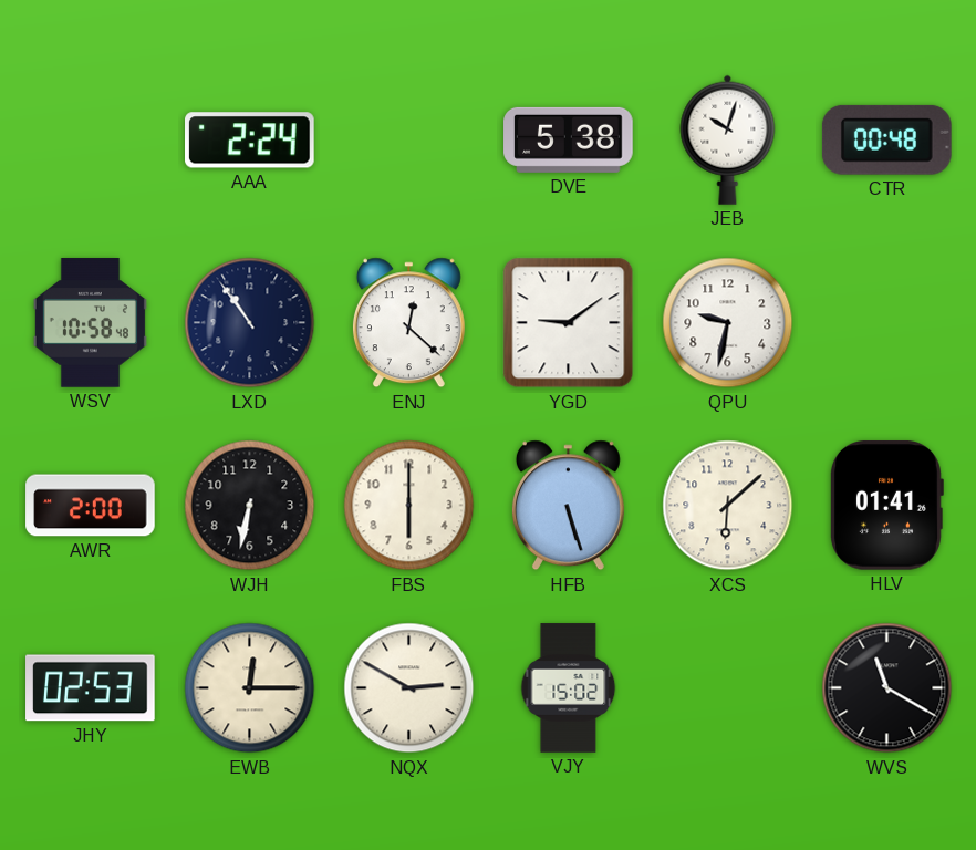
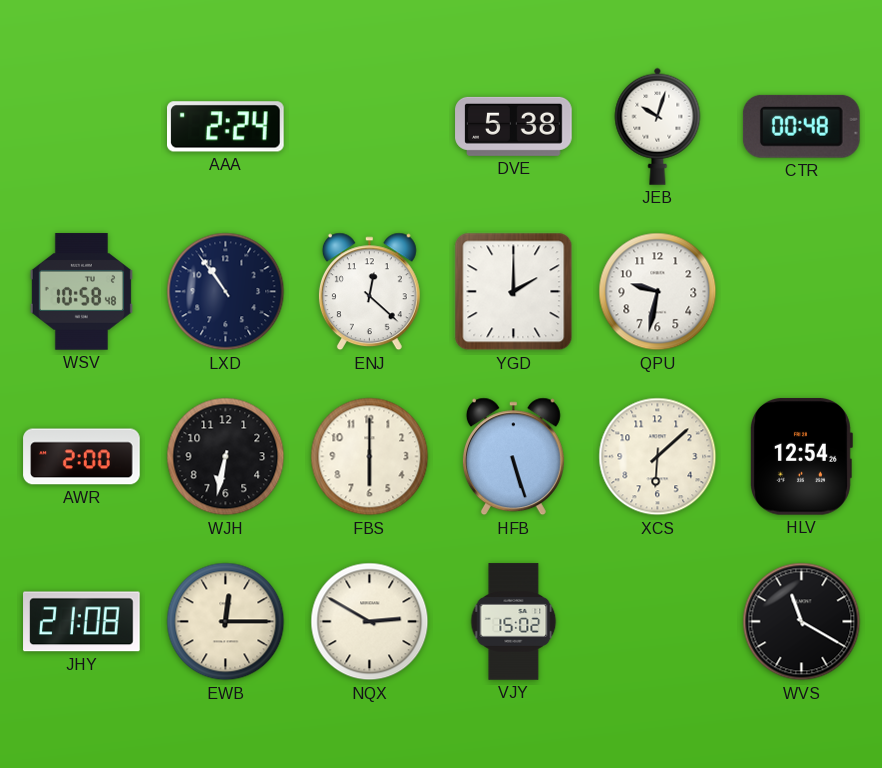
YGD: 9:09 -> 2:00 (514, 292)
HLV: 01:41 -> 12:54 (801, 457)
JHY: 02:53 -> 21:08 (82, 622)
